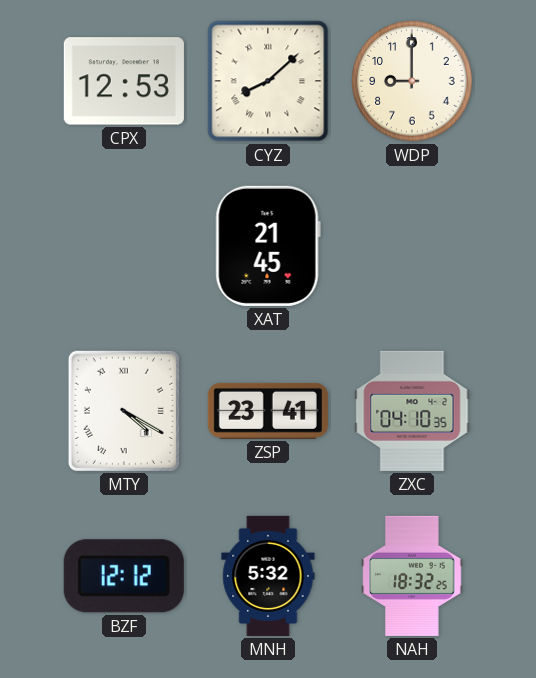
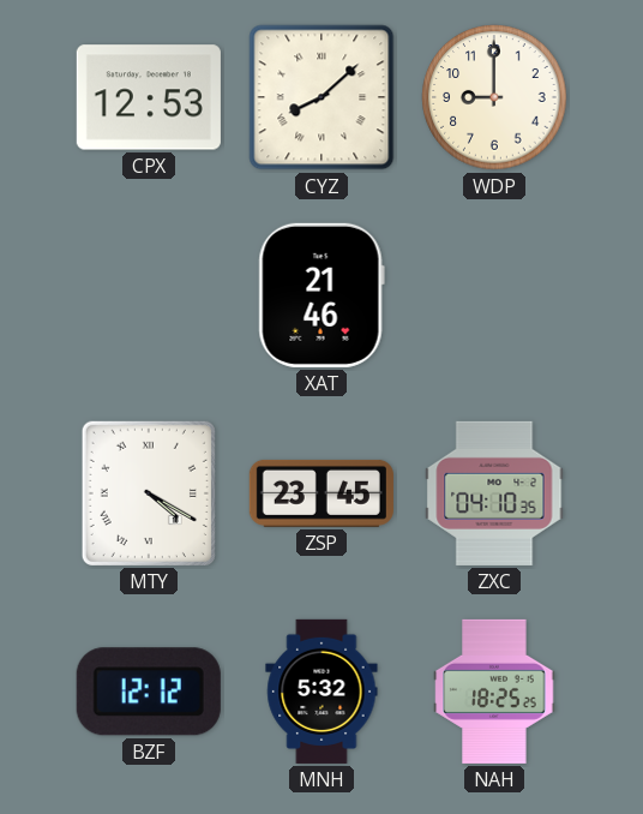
XAT: 21:45 -> 21:46 (321, 295)
ZSP: 23:41 -> 23:45 (321, 493)
NAH: 18:32 -> 18:25 (494, 692)
